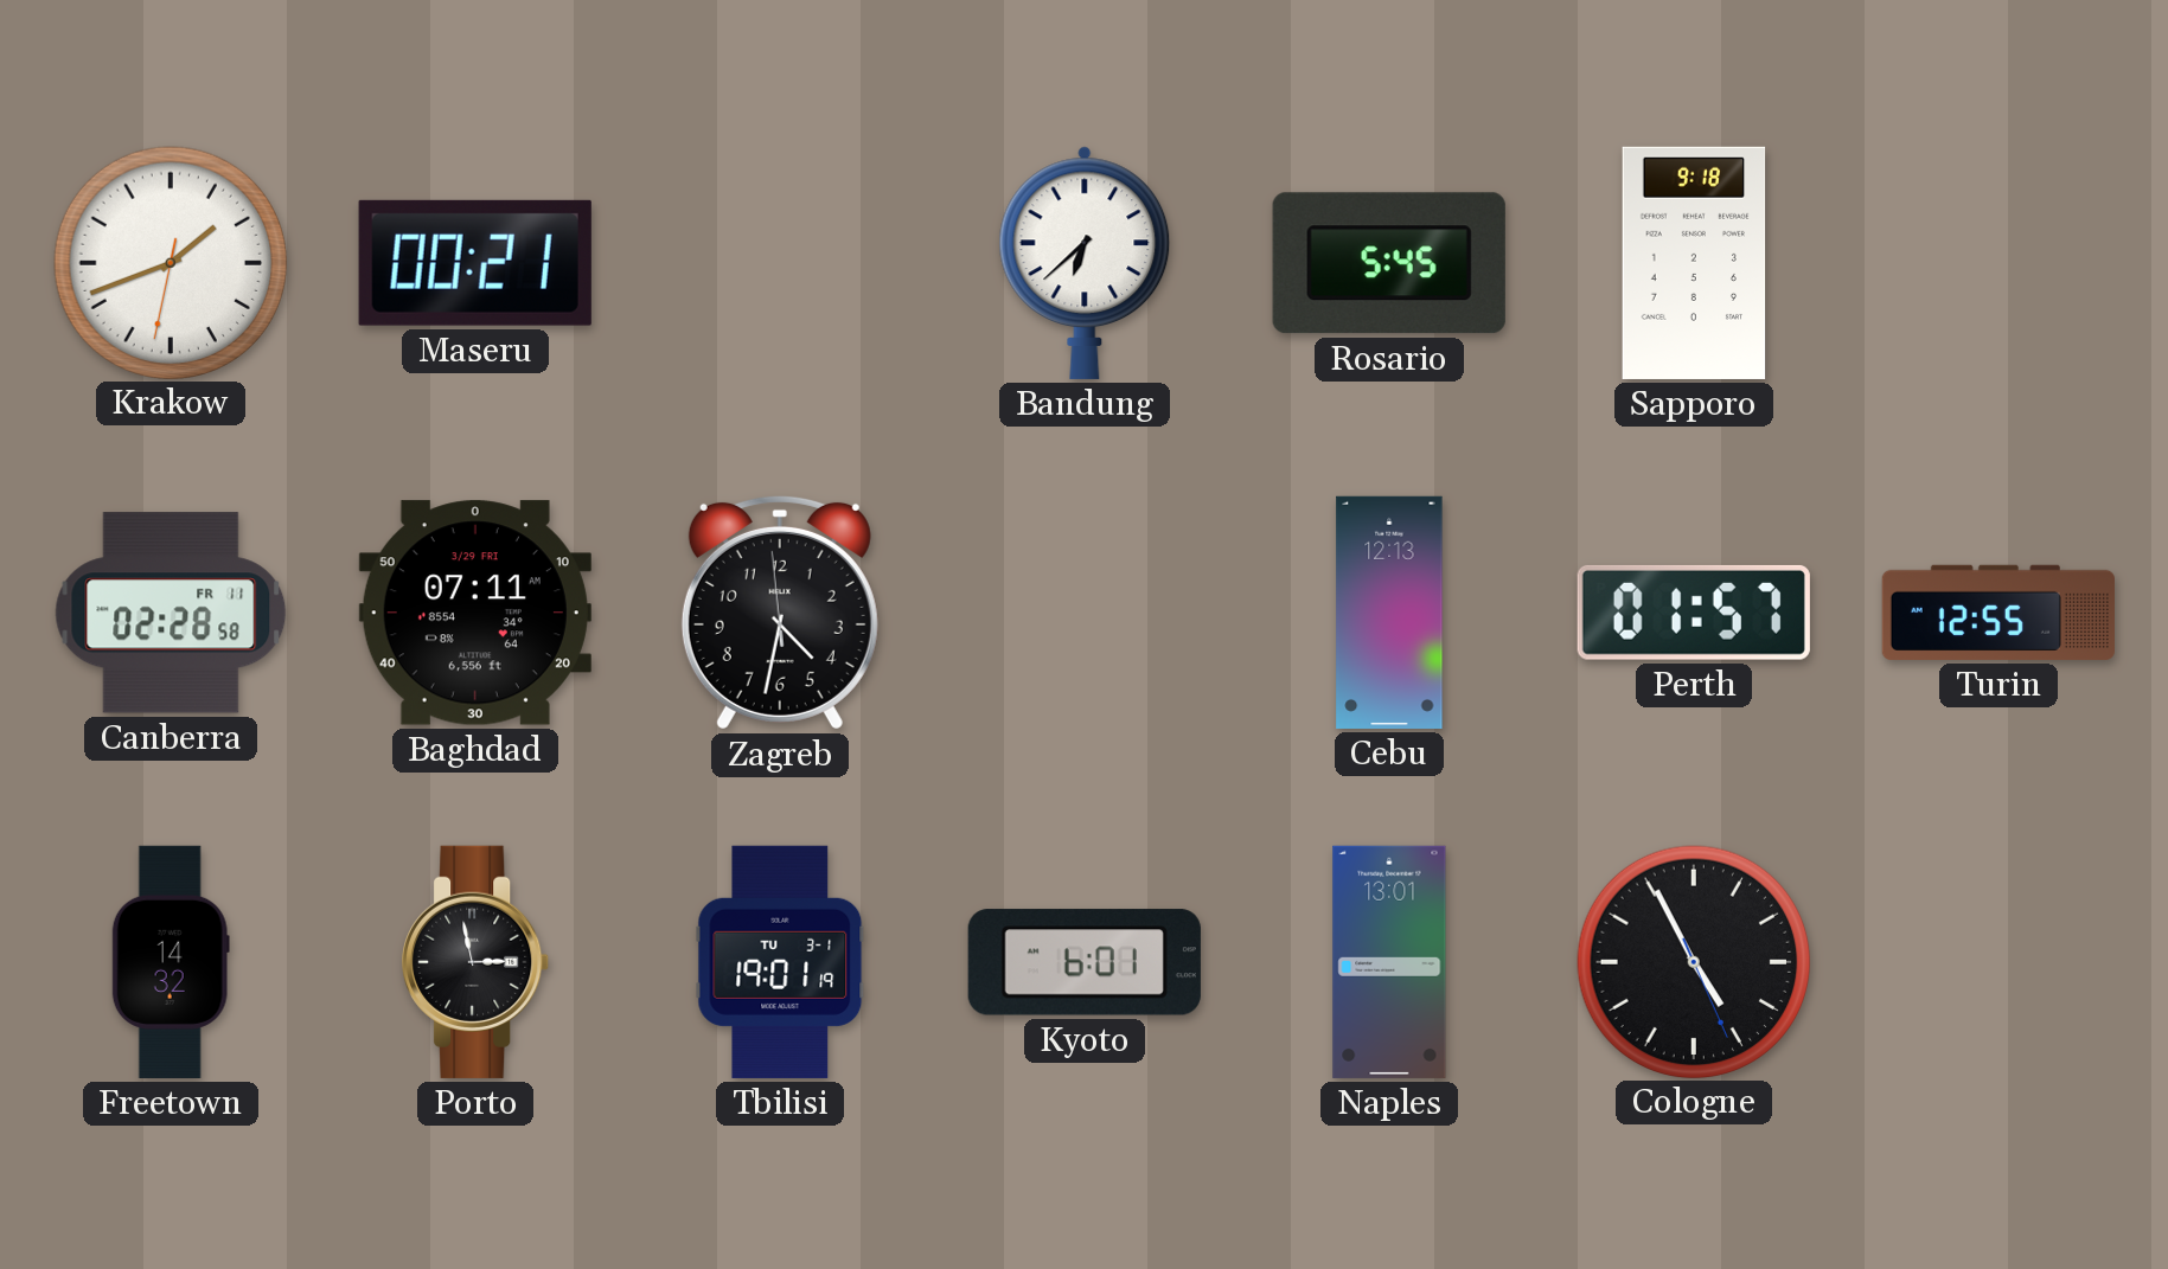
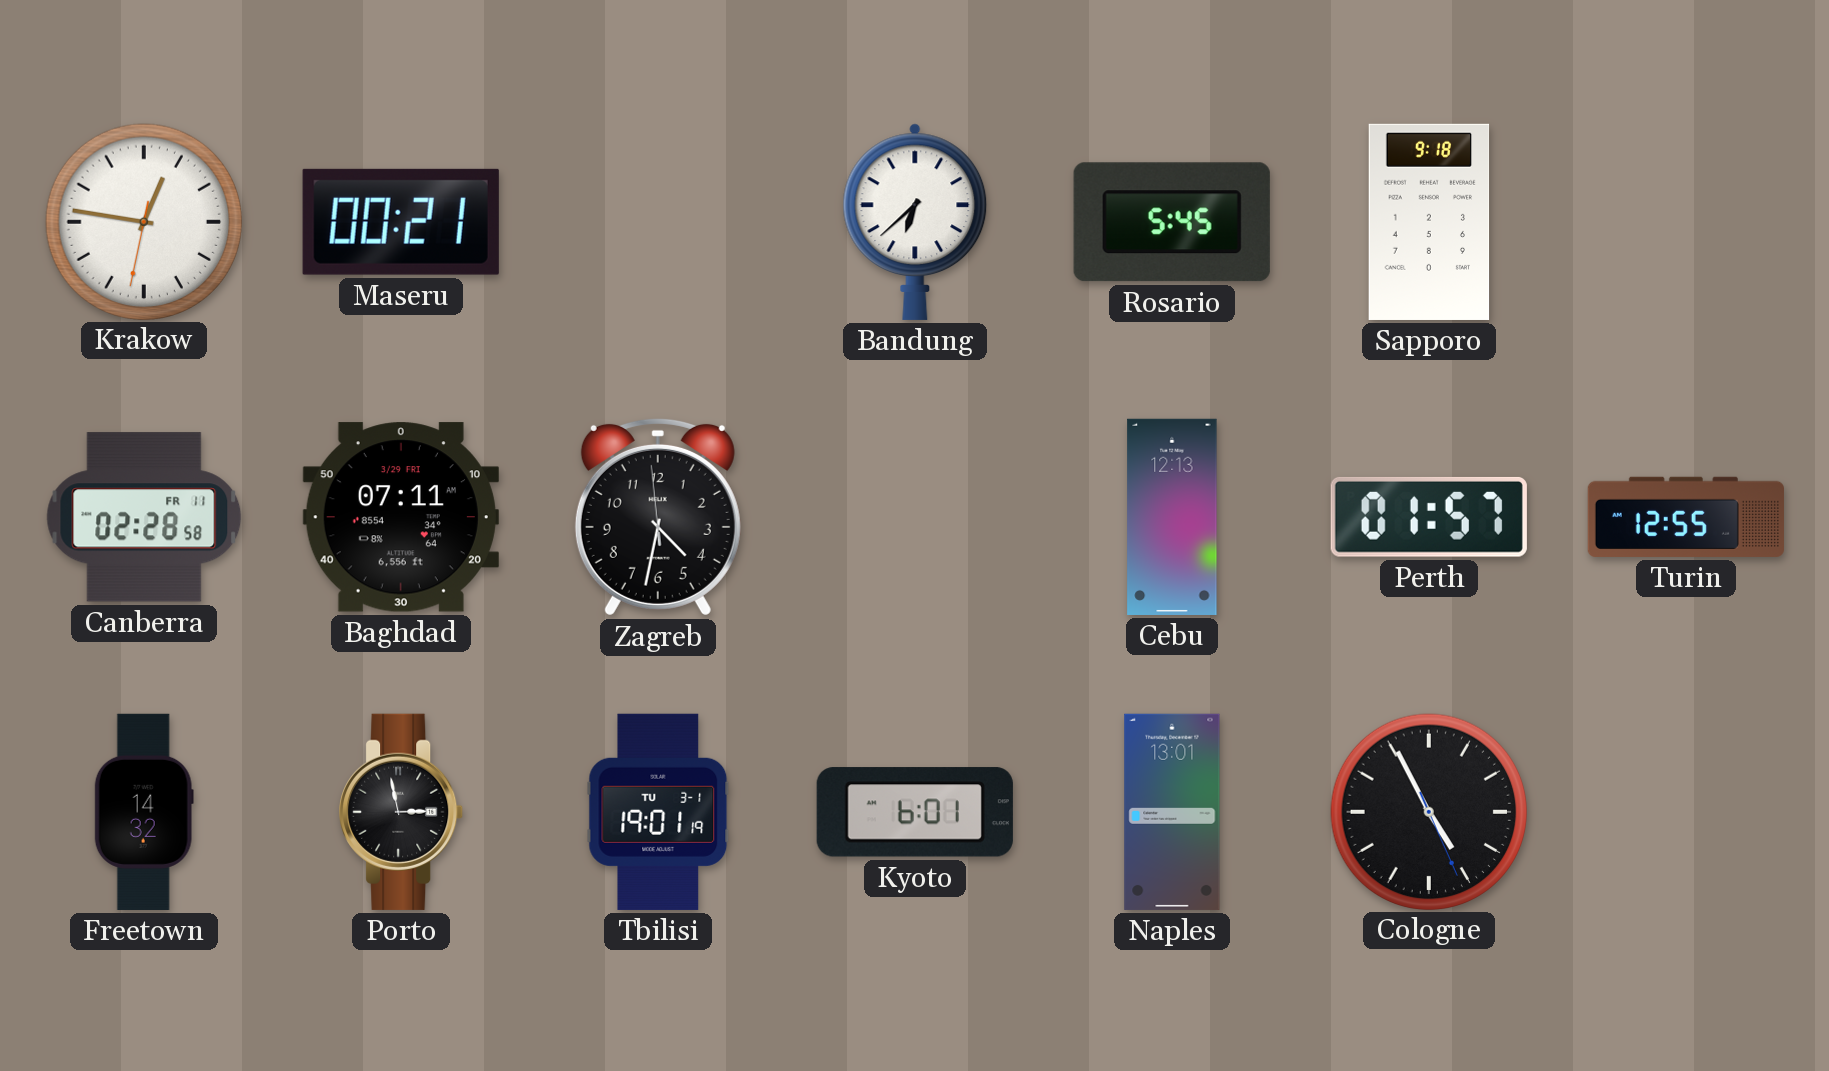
Krakow: 1:41 -> 12:46 (143, 221)
